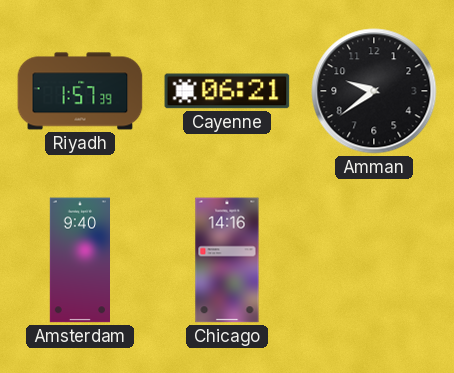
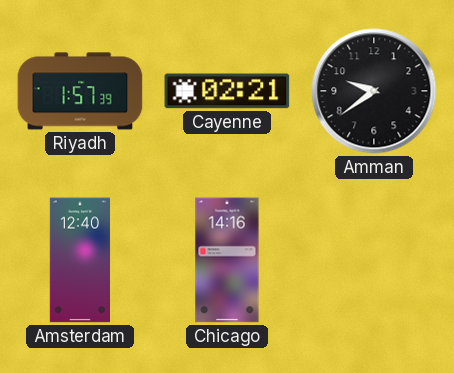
Cayenne: 06:21 -> 02:21 (227, 91)
Amsterdam: 9:40 -> 12:40 (79, 260)
